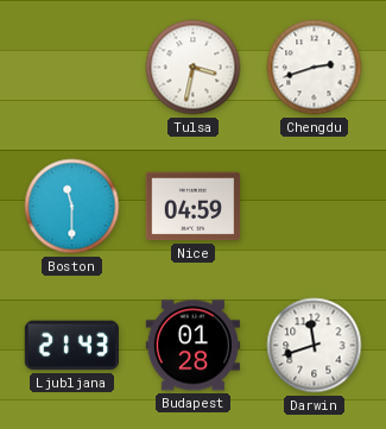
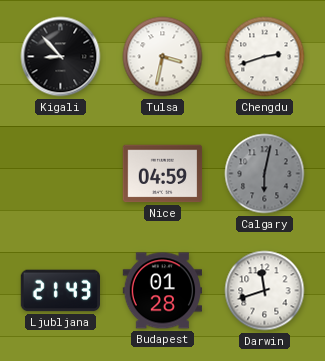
Kigali: none -> 8:53 (61, 57)
Boston: 11:30 -> none (72, 207)
Calgary: none -> 6:02 (265, 174)
